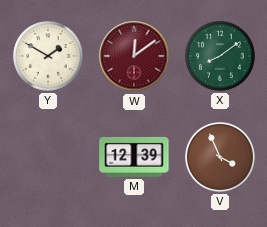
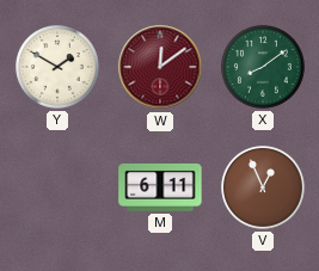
M: 12:39 -> 6:11 (160, 187)
V: 3:56 -> 12:56 (264, 189)
